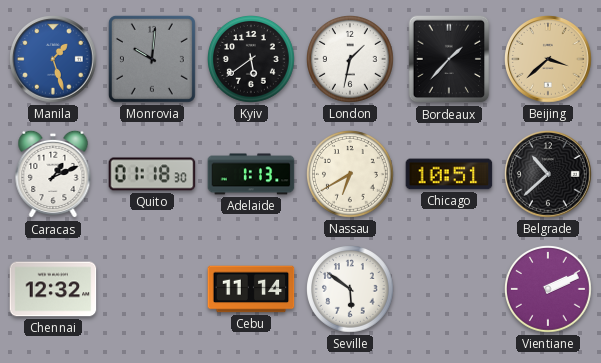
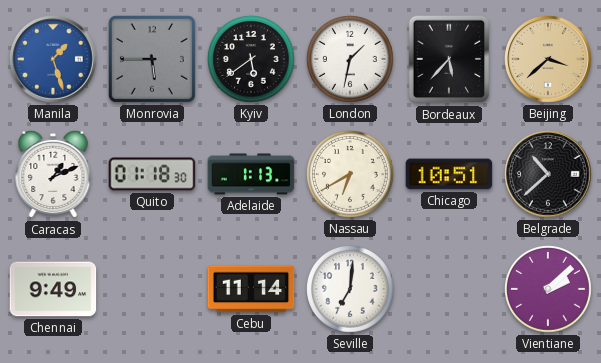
Monrovia: 10:01 -> 5:45 (152, 59)
Bordeaux: 1:37 -> 5:37 (449, 59)
Chennai: 12:32 -> 9:49 (53, 289)
Seville: 5:51 -> 7:01 (351, 290)
Vientiane: 2:11 -> 2:08 (549, 290)
